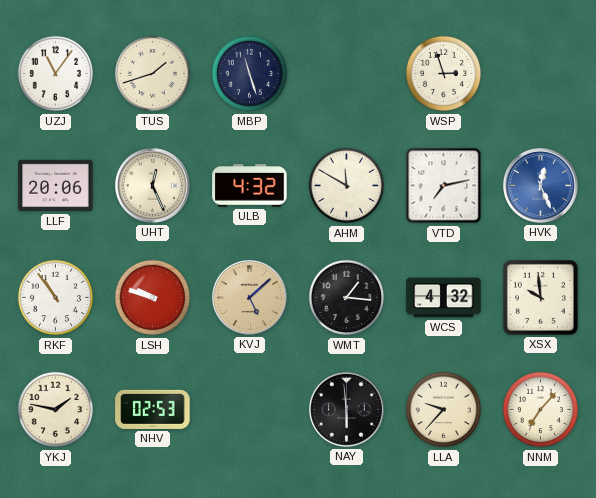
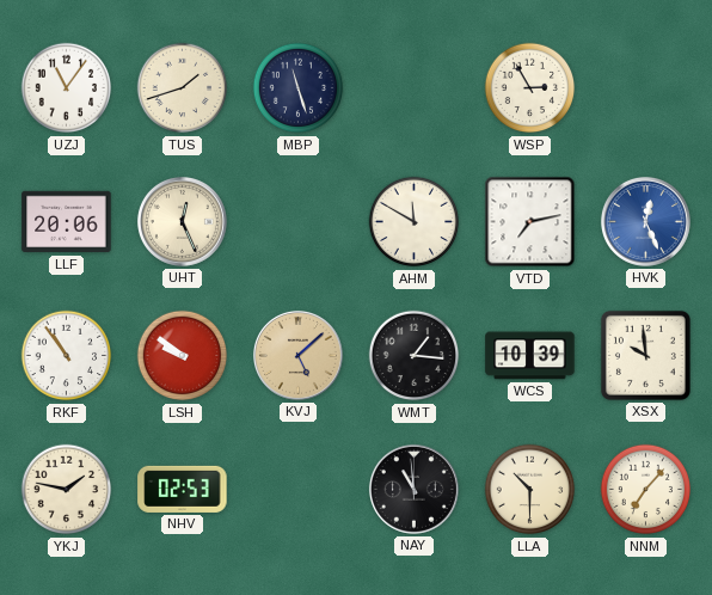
WSP: 2:57 -> 2:55 (530, 88)
ULB: 4:32 -> none (250, 186)
LSH: 9:48 -> 9:51 (183, 356)
WCS: 4:32 -> 10:39 (530, 356)
NAY: 5:59 -> 10:59 (413, 489)
LLA: 9:37 -> 10:30 (530, 490)
